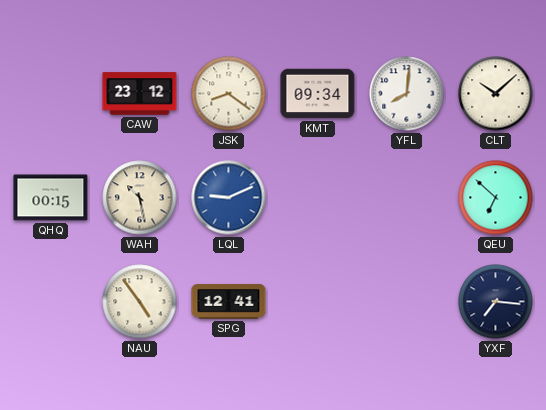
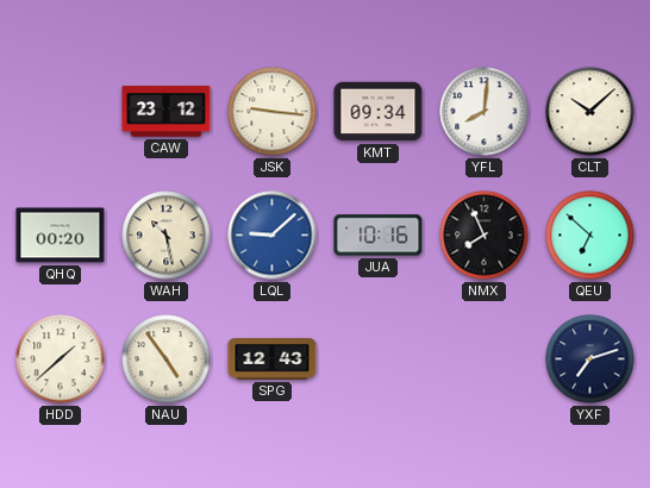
JSK: 8:21 -> 9:16 (273, 112)
QHQ: 00:15 -> 00:20 (61, 236)
LQL: 9:11 -> 9:08 (273, 236)
JUA: none -> 10:16 (379, 236)
NMX: none -> 7:56 (485, 236)
HDD: none -> 1:38 (61, 359)
SPG: 12:41 -> 12:43 (273, 359)
YXF: 7:16 -> 7:12 (590, 359)
